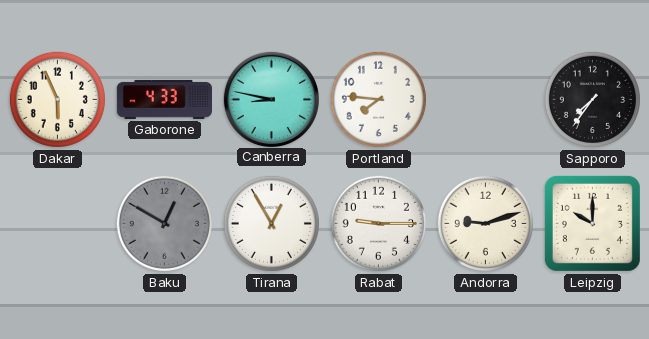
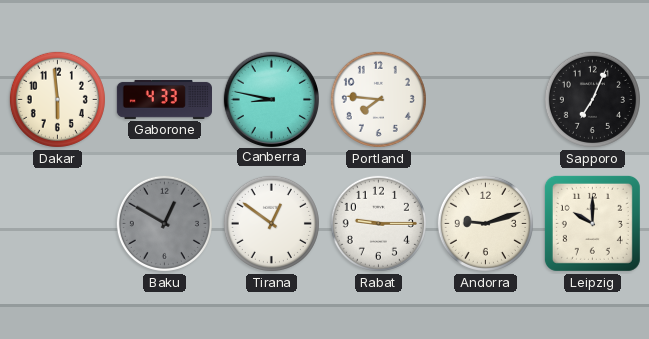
Dakar: 5:56 -> 5:59 (57, 99)
Sapporo: 7:36 -> 7:04 (592, 99)
Tirana: 12:55 -> 12:51 (271, 223)
